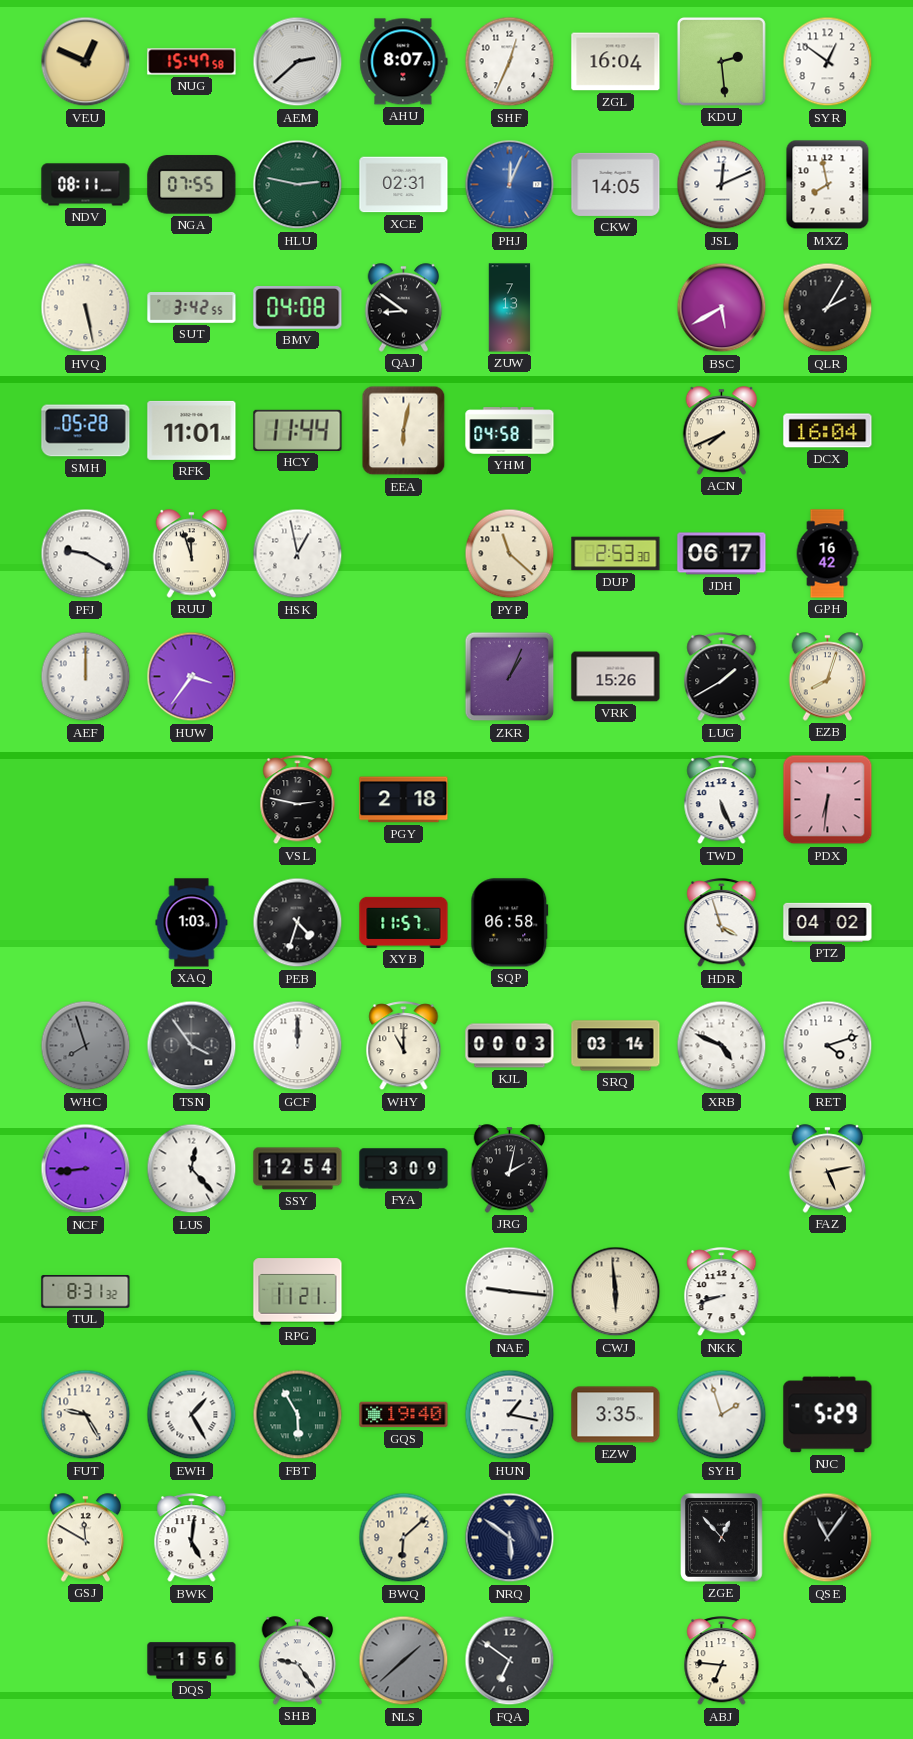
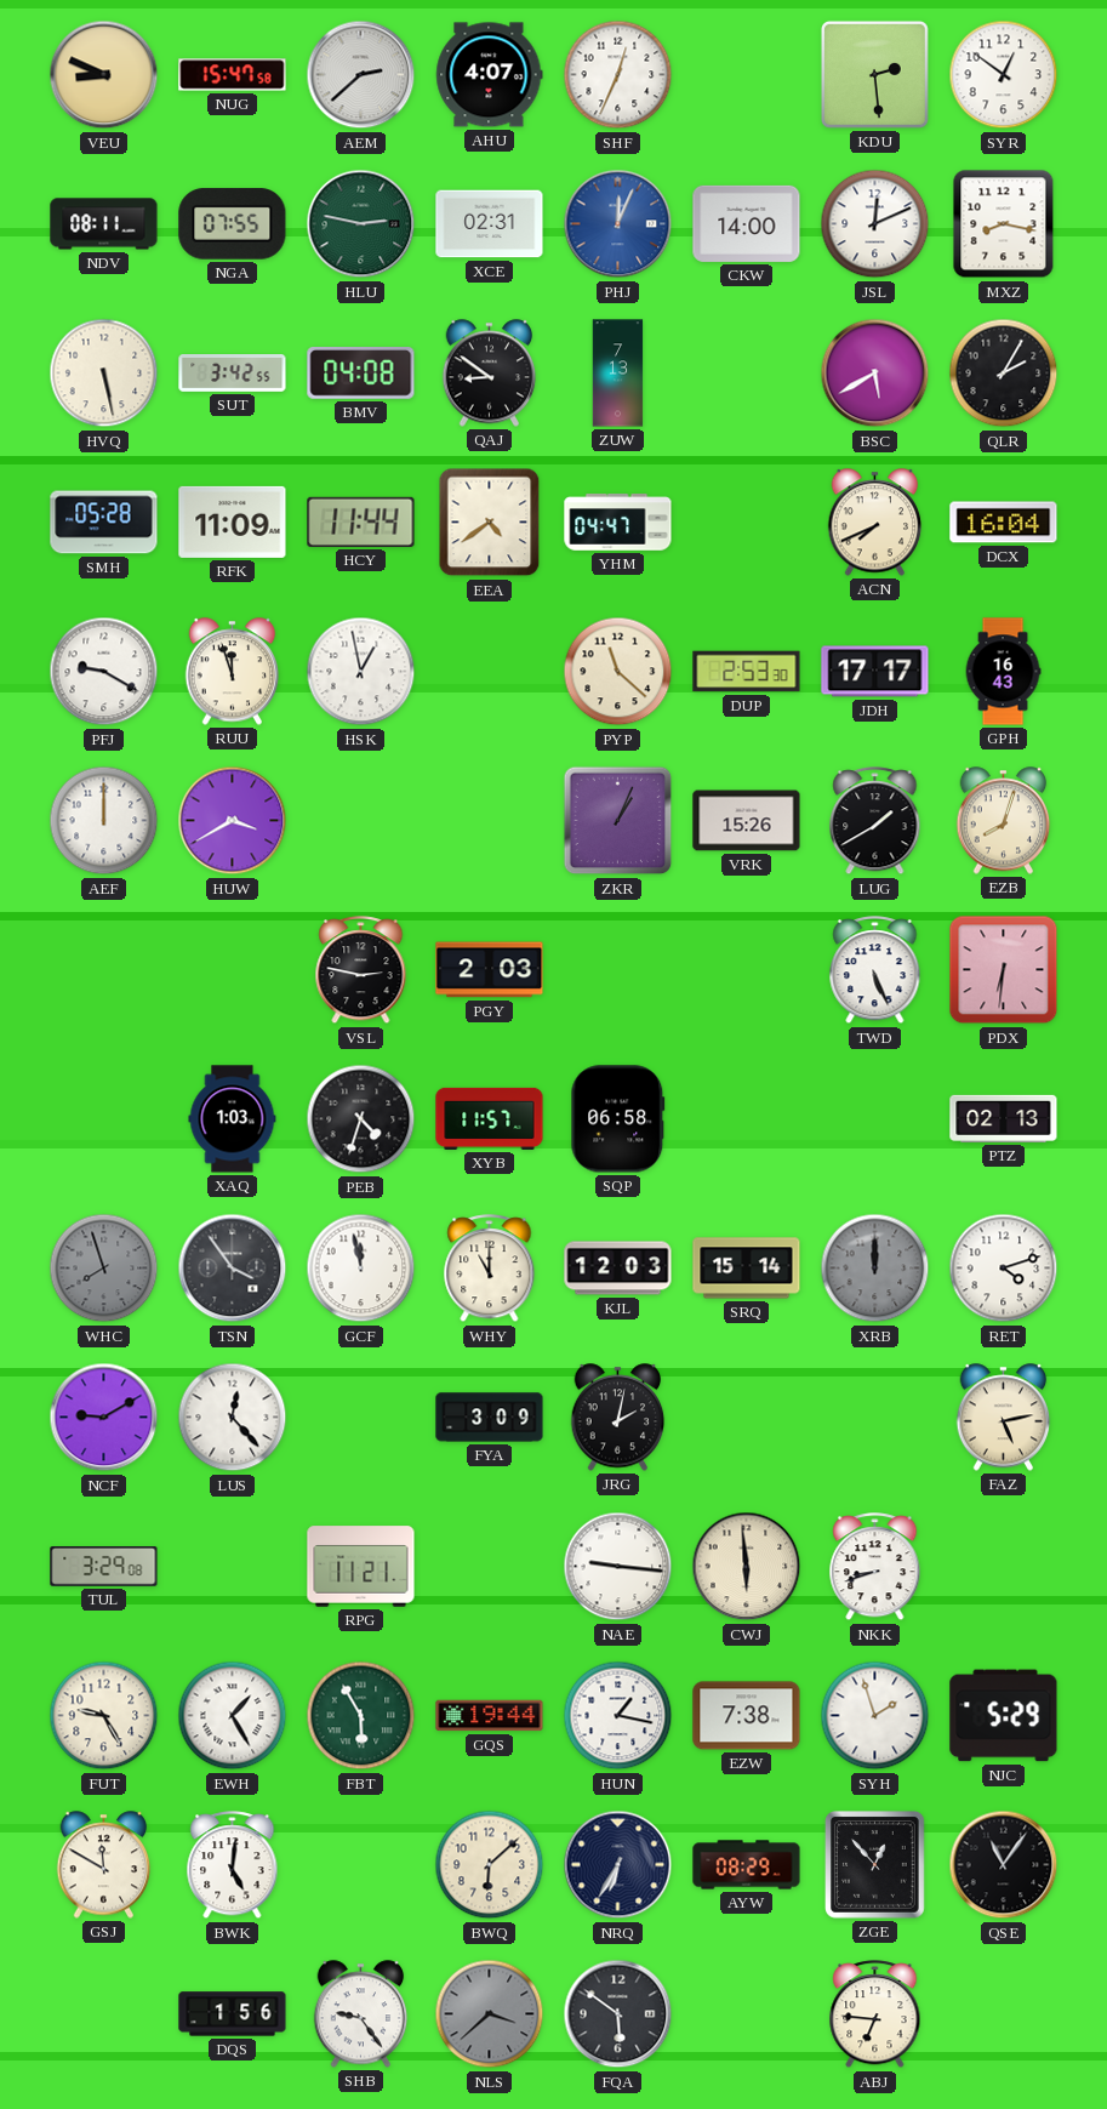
VEU: 12:49 -> 8:49 (104, 75)
AHU: 8:07 -> 4:07 (490, 75)
ZGL: 16:04 -> none (616, 62)
CKW: 14:05 -> 14:00 (747, 223)
MXZ: 7:58 -> 8:17 (1004, 224)
RFK: 11:01 -> 11:09 (233, 521)
EEA: 6:02 -> 4:39 (490, 523)
YHM: 04:58 -> 04:47 (618, 523)
JDH: 06:17 -> 17:17 (875, 672)
GPH: 16:42 -> 16:43 (1003, 672)
HUW: 3:36 -> 3:40 (233, 821)
PGY: 2:18 -> 2:03 (490, 970)
HDR: 3:57 -> none (722, 923)
PTZ: 04:02 -> 02:13 (1004, 1118)
GCF: 12:00 -> 11:58 (361, 1269)
KJL: 00:03 -> 12:03 (618, 1269)
SRQ: 03:14 -> 15:14 (747, 1269)
XRB: 4:49 -> 12:00 (875, 1269)
XRB dial: white -> grey (875, 1269)
NCF: 8:44 -> 9:10 (104, 1418)
SSY: 12:54 -> none (298, 1169)
TUL: 8:31 -> 3:29 (104, 1567)
GQS: 19:40 -> 19:44 (490, 1716)
EZW: 3:35 -> 7:38 (747, 1716)
NRQ: 5:51 -> 6:35 (618, 1865)
AYW: none -> 08:29 (747, 1865)
NLS: 1:38 -> 3:38 (490, 2014)
FQA: 6:51 -> 5:51 (618, 2014)
